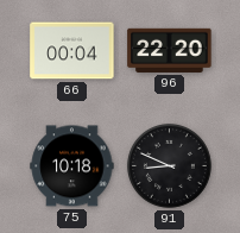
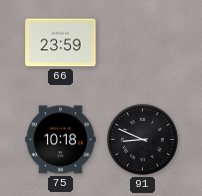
66: 00:04 -> 23:59 (61, 43)
96: 22:20 -> none (170, 50)
